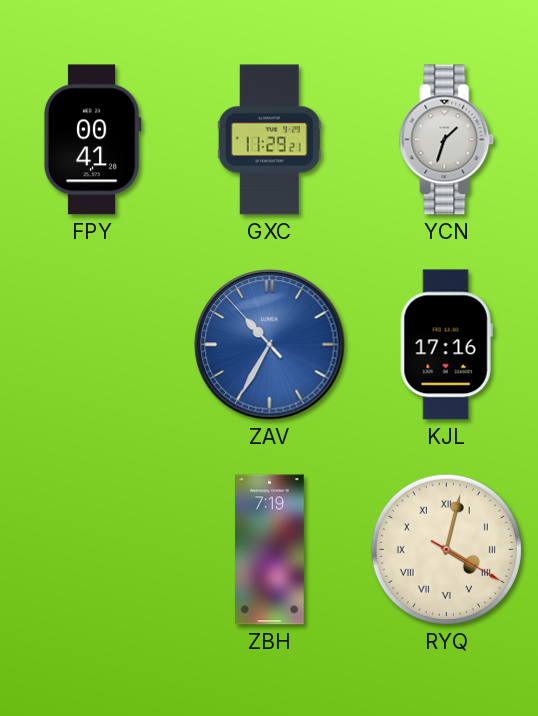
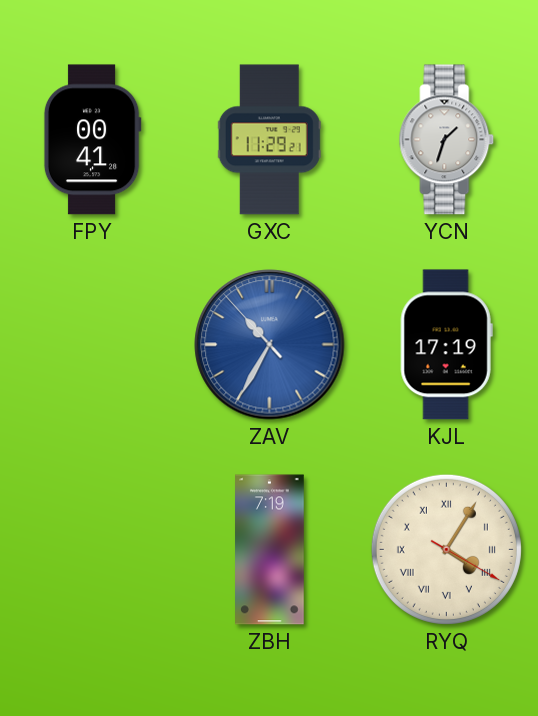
KJL: 17:16 -> 17:19 (446, 345)
RYQ: 4:02 -> 4:05 (446, 549)
